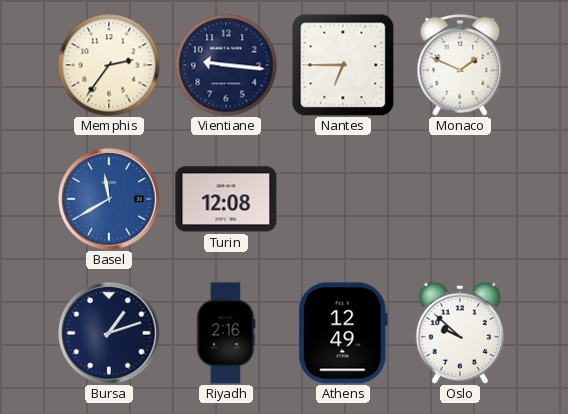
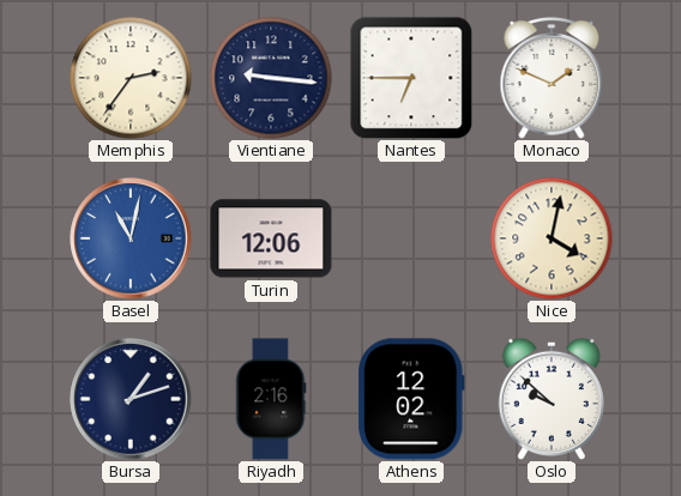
Basel: 11:40 -> 11:02 (131, 238)
Turin: 12:08 -> 12:06 (271, 238)
Nice: none -> 4:02 (552, 238)
Athens: 12:49 -> 12:02 (411, 399)
